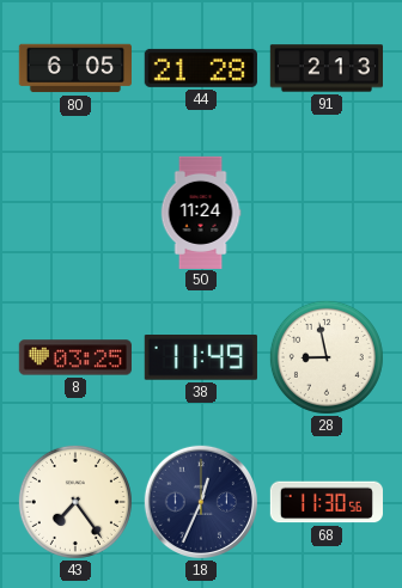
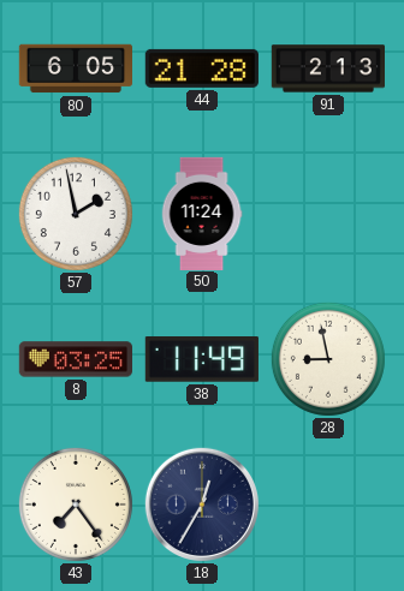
57: none -> 1:58 (76, 214)
18: 12:34 -> 12:35 (202, 505)
68: 11:30 -> none (325, 502)
